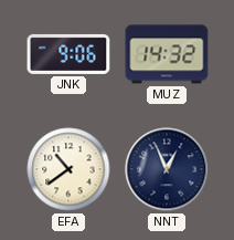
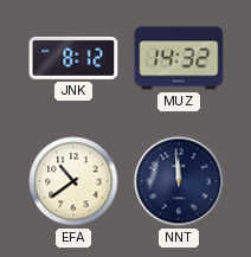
JNK: 9:06 -> 8:12 (73, 58)
NNT: 12:56 -> 11:59 (179, 181)
